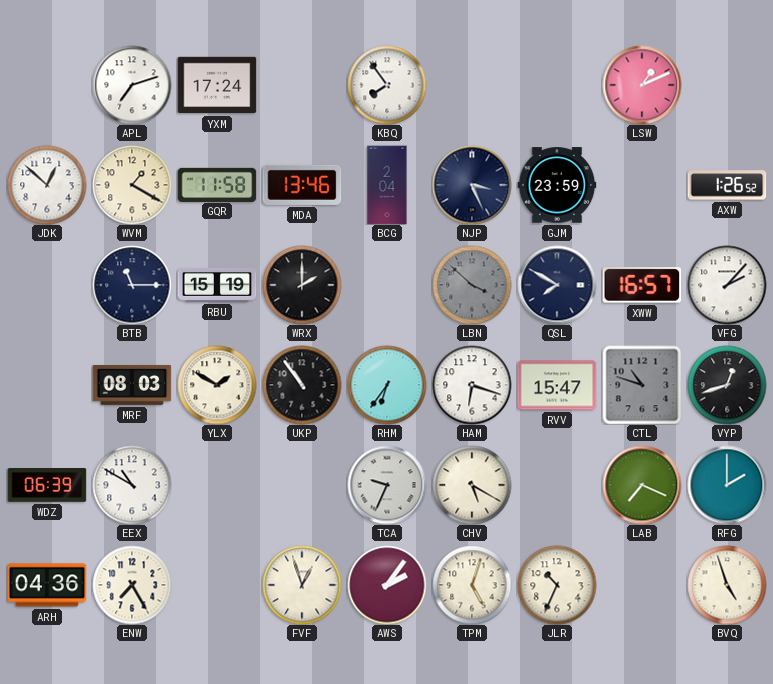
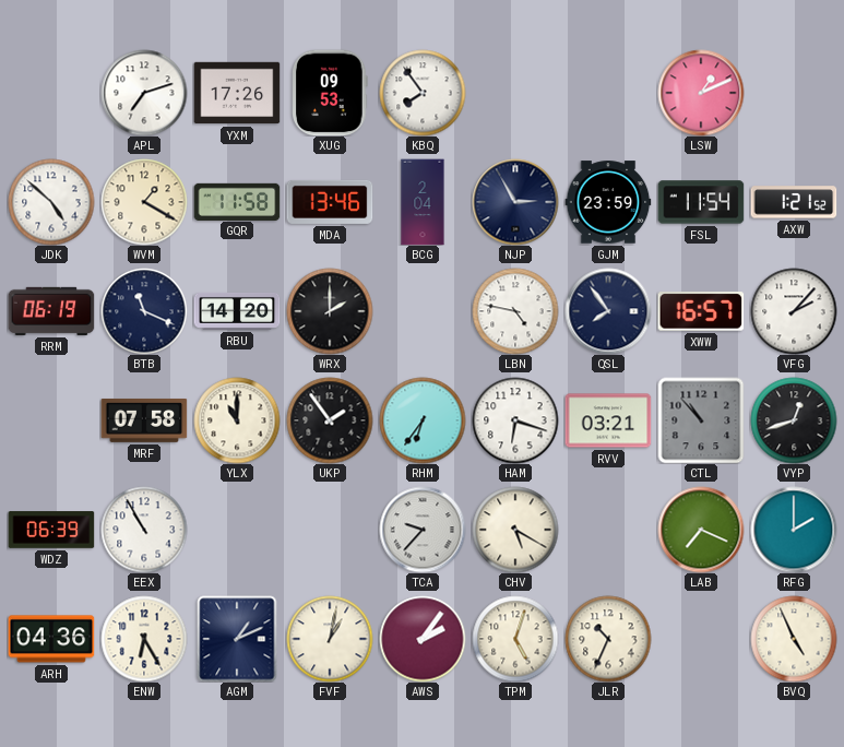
YXM: 17:24 -> 17:26 (237, 93)
XUG: none -> 09:53 (330, 93)
JDK: 12:52 -> 4:52 (51, 202)
NJP: 3:26 -> 2:55 (515, 202)
FSL: none -> 11:54 (701, 202)
AXW: 1:26 -> 1:21 (794, 202)
RRM: none -> 06:19 (51, 311)
BTB: 11:15 -> 11:19 (144, 311)
RBU: 15:19 -> 14:20 (237, 311)
LBN: 3:52 -> 4:47 (515, 311)
LBN dial: grey -> white (515, 311)
QSL: 7:50 -> 7:54 (608, 311)
MRF: 08:03 -> 07:58 (144, 420)
YLX: 1:50 -> 11:00 (237, 420)
UKP: 10:54 -> 1:54 (330, 420)
RVV: 15:47 -> 03:21 (608, 420)
CTL: 10:48 -> 10:53 (701, 420)
EEX: 10:50 -> 10:55 (144, 530)
TCA: 9:34 -> 9:37 (423, 530)
ENW: 7:25 -> 6:25 (144, 639)
AGM: none -> 1:11 (237, 639)
FVF: 12:57 -> 1:02 (330, 639)
BVQ: 4:57 -> 4:56 (794, 639)
